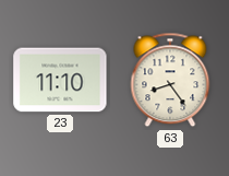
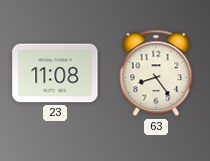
23: 11:10 -> 11:08 (55, 73)
